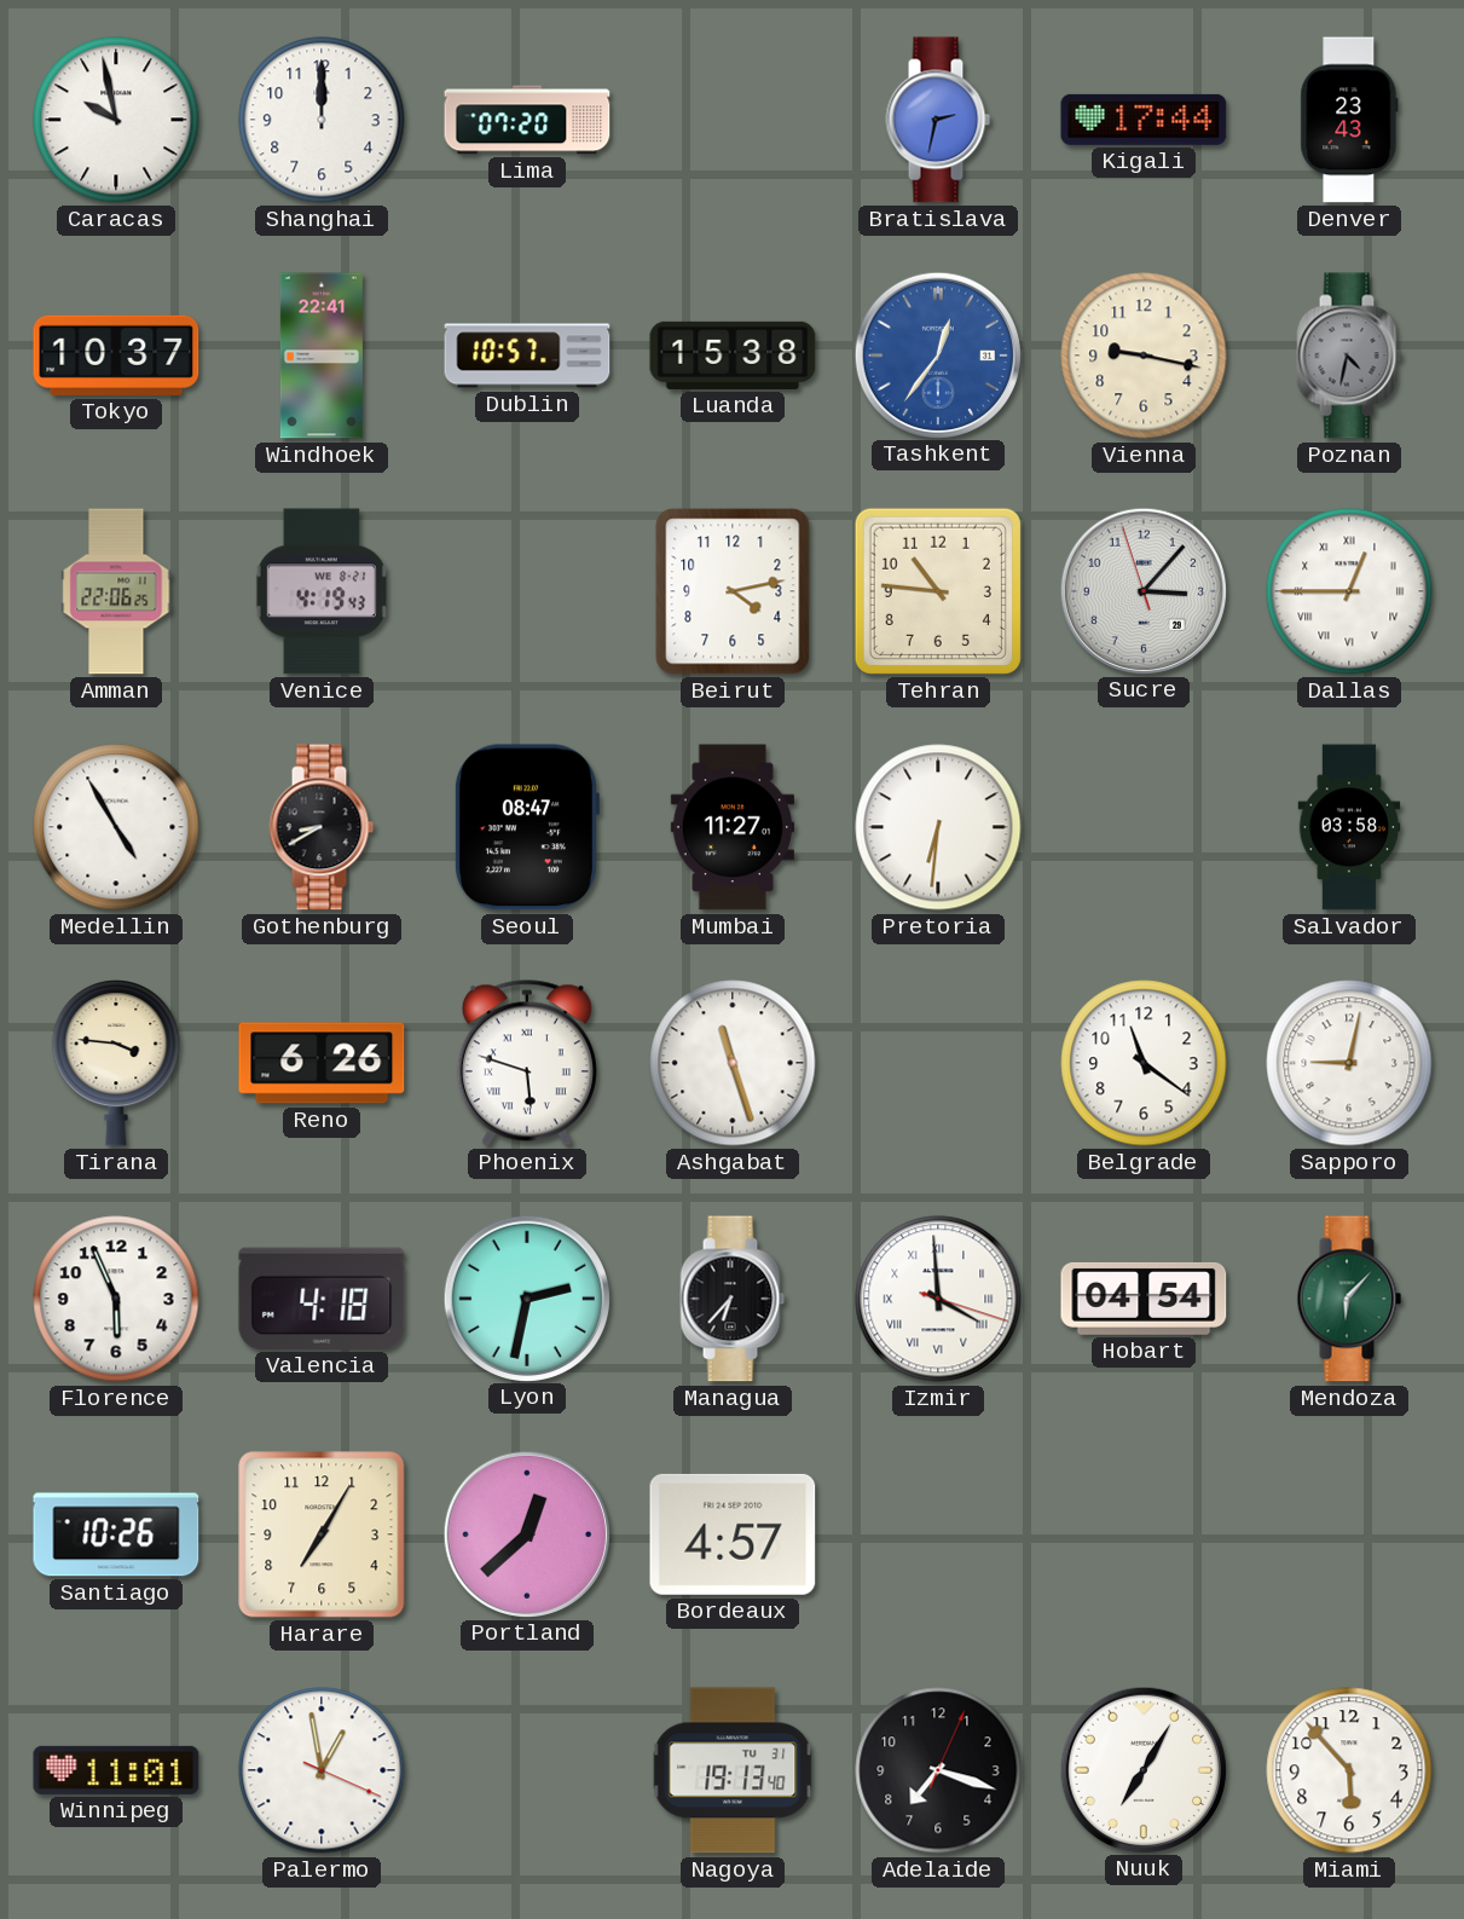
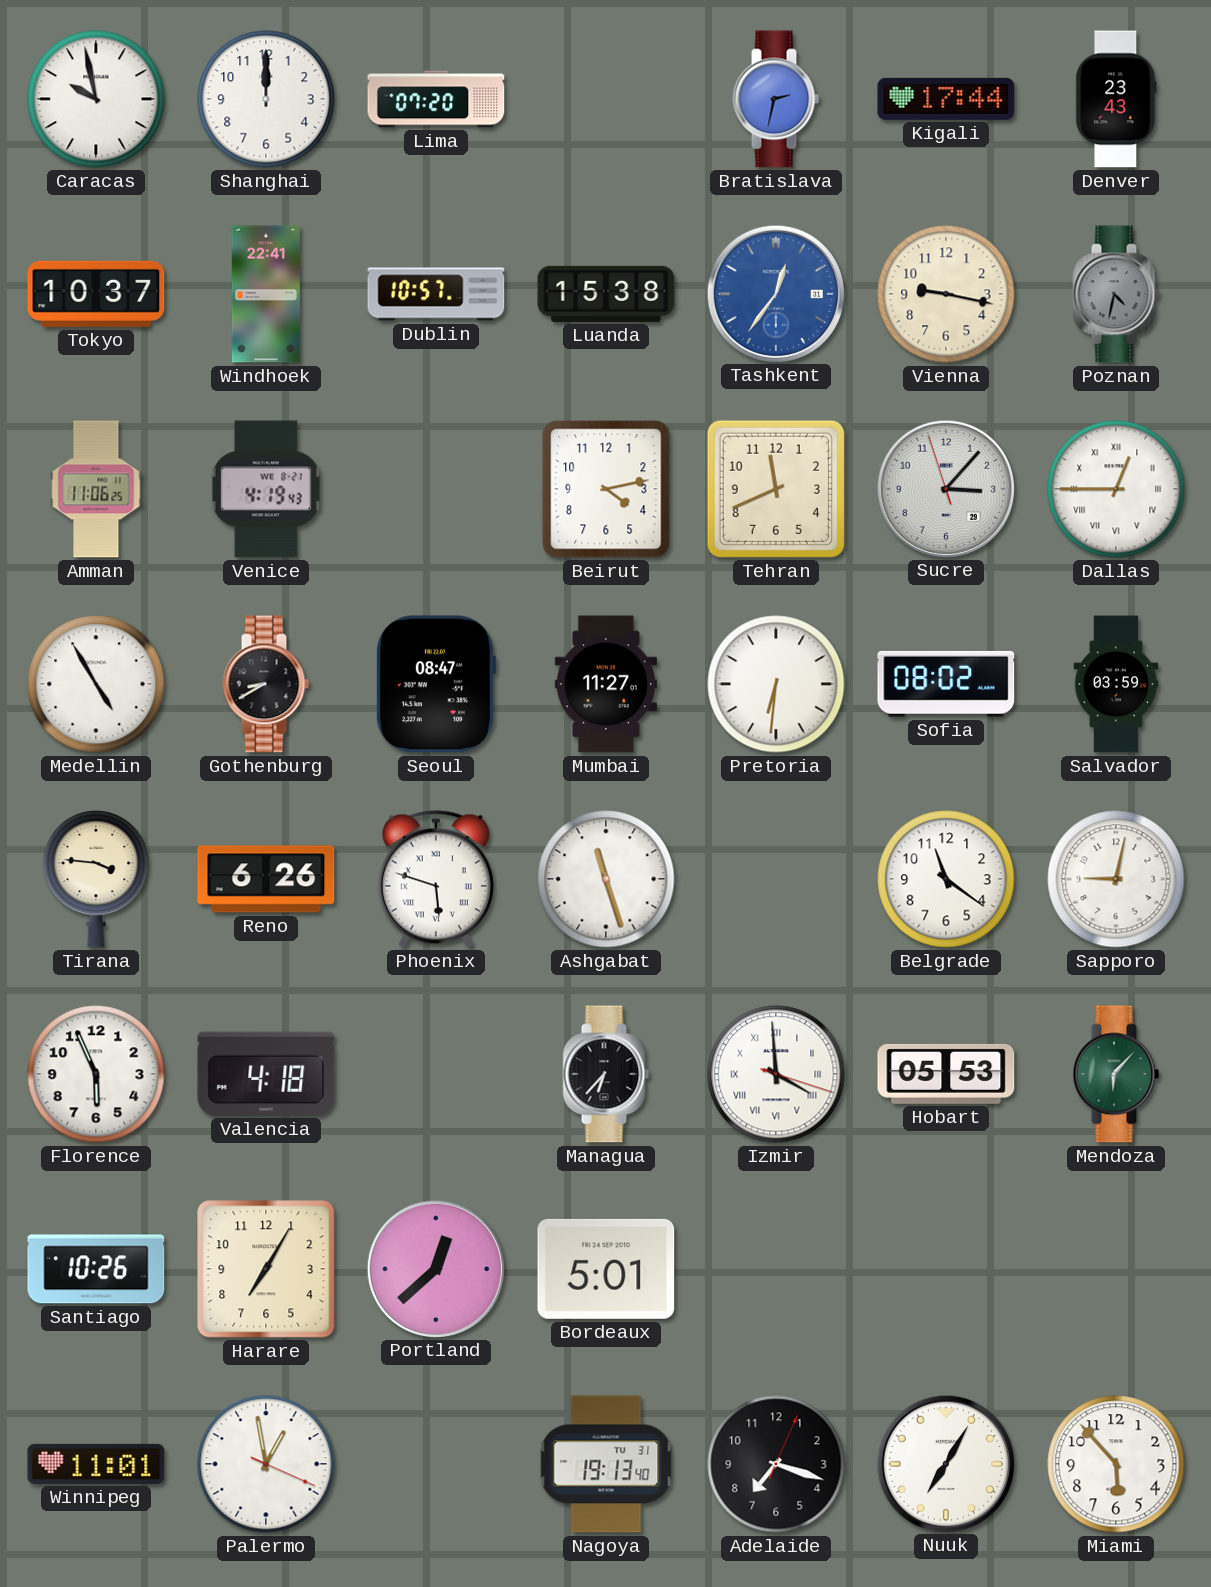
Amman: 22:06 -> 11:06 (96, 489)
Tehran: 10:46 -> 11:41 (776, 489)
Sofia: none -> 08:02 (946, 684)
Salvador: 03:58 -> 03:59 (1116, 684)
Lyon: 2:32 -> none (526, 1297)
Hobart: 04:54 -> 05:53 (946, 1074)
Bordeaux: 4:57 -> 5:01 (606, 1269)
